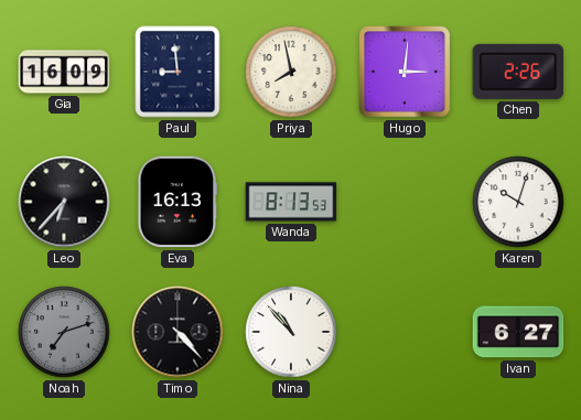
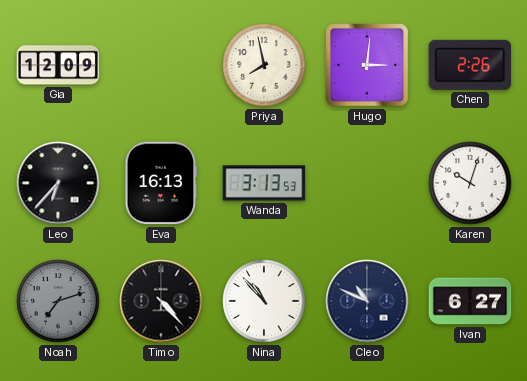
Gia: 16:09 -> 12:09 (58, 65)
Paul: 8:59 -> none (177, 72)
Wanda: 8:13 -> 3:13 (264, 183)
Cleo: none -> 10:49 (367, 301)
